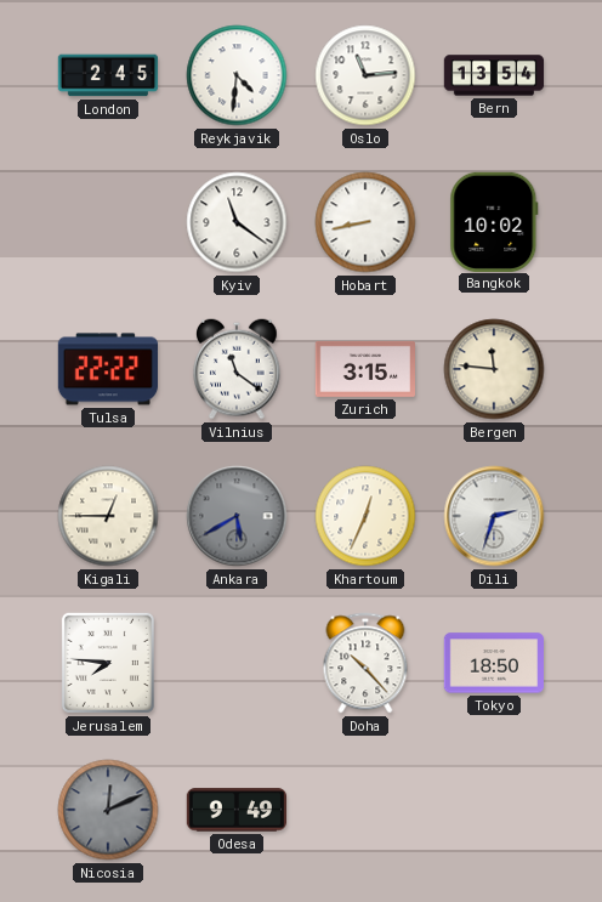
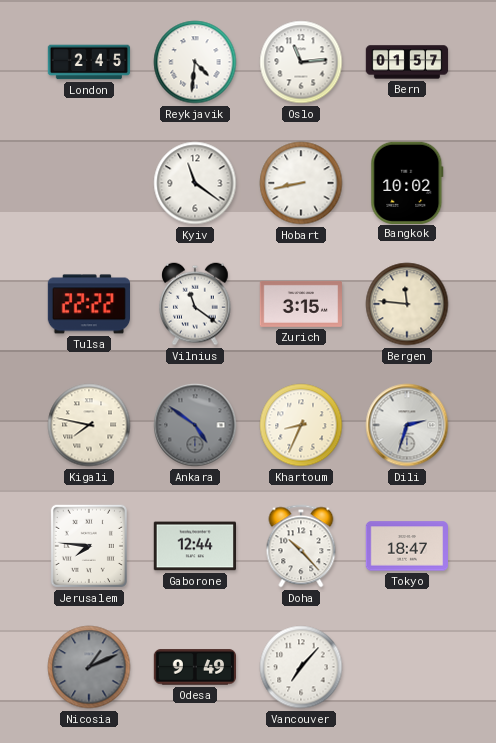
Bern: 13:54 -> 01:57 (407, 62)
Kigali: 12:45 -> 7:47 (89, 425)
Ankara: 5:40 -> 4:51 (195, 425)
Khartoum: 12:34 -> 8:34 (301, 425)
Gaborone: none -> 12:44 (194, 546)
Tokyo: 18:50 -> 18:47 (407, 546)
Nicosia: 12:11 -> 1:11 (89, 667)
Vancouver: none -> 7:07 (301, 667)
